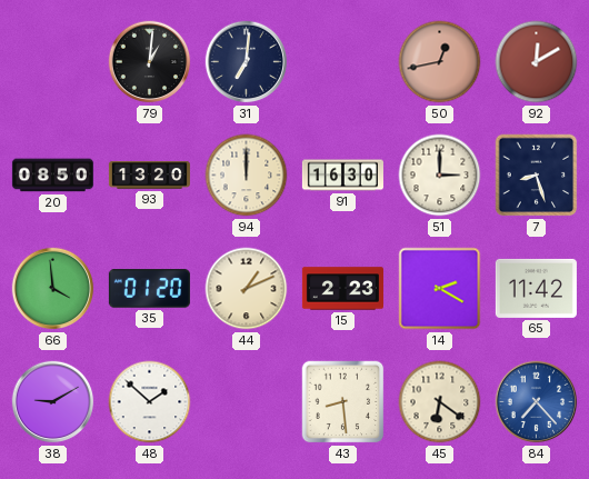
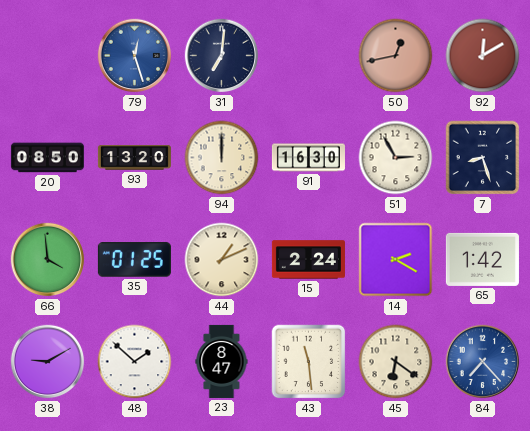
79: 1:01 -> 12:27 (135, 56)
79 dial: black -> blue (135, 56)
51: 3:00 -> 2:55 (396, 158)
35: 01:20 -> 01:25 (134, 260)
15: 2:23 -> 2:24 (308, 260)
65: 11:42 -> 1:42 (482, 259)
23: none -> 8:47 (222, 361)
43: 8:29 -> 11:29 (309, 362)
